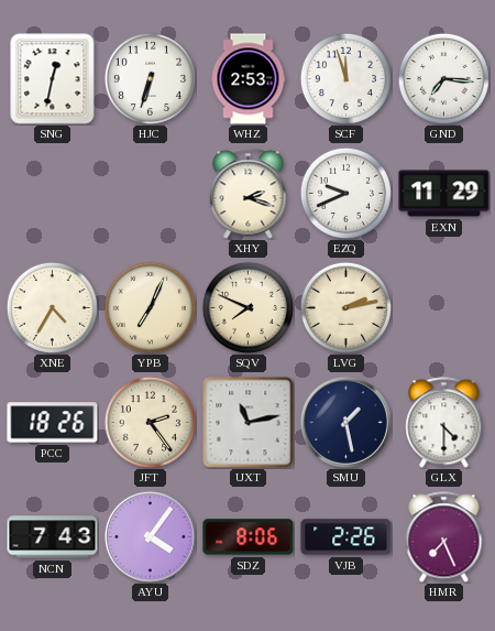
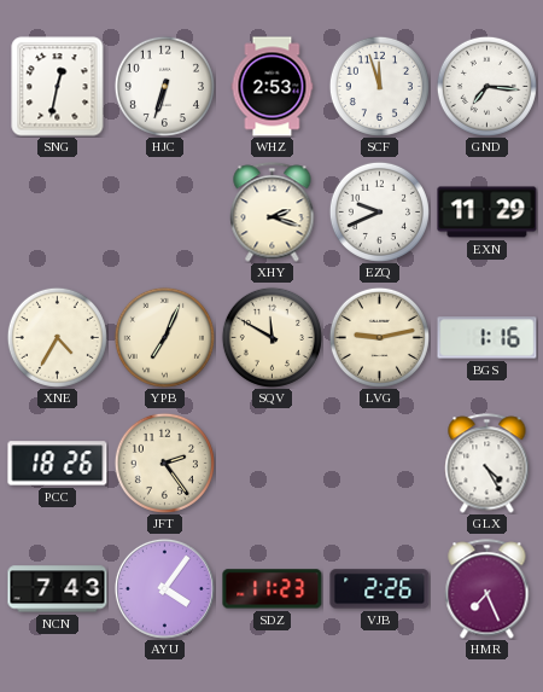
SQV: 7:49 -> 11:50 (271, 337)
LVG: 2:13 -> 9:13 (379, 337)
BGS: none -> 1:16 (487, 338)
UXT: 11:13 -> none (249, 423)
SMU: 1:28 -> none (345, 422)
GLX: 4:30 -> 4:25 (487, 464)
SDZ: 8:06 -> 11:23 (273, 589)
